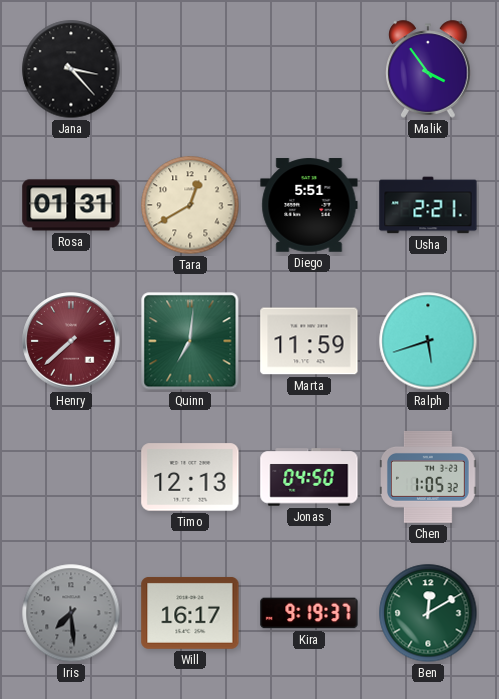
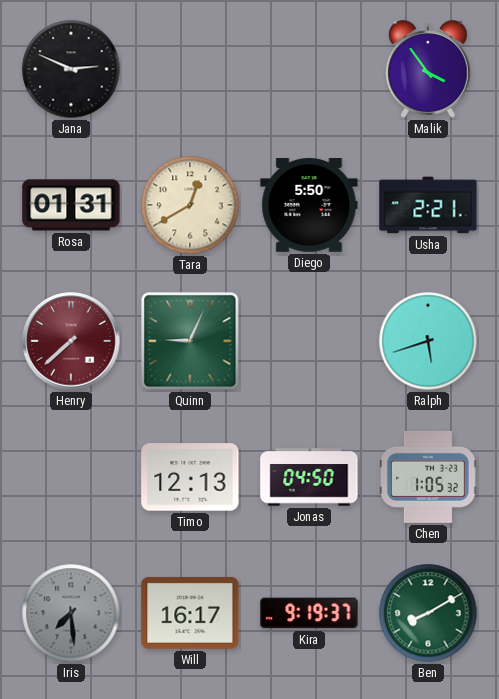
Jana: 3:23 -> 2:49 (71, 69)
Diego: 5:51 -> 5:50 (309, 205)
Quinn: 7:01 -> 9:04 (190, 341)
Marta: 11:59 -> none (309, 341)
Ben: 12:10 -> 8:10 (428, 613)
